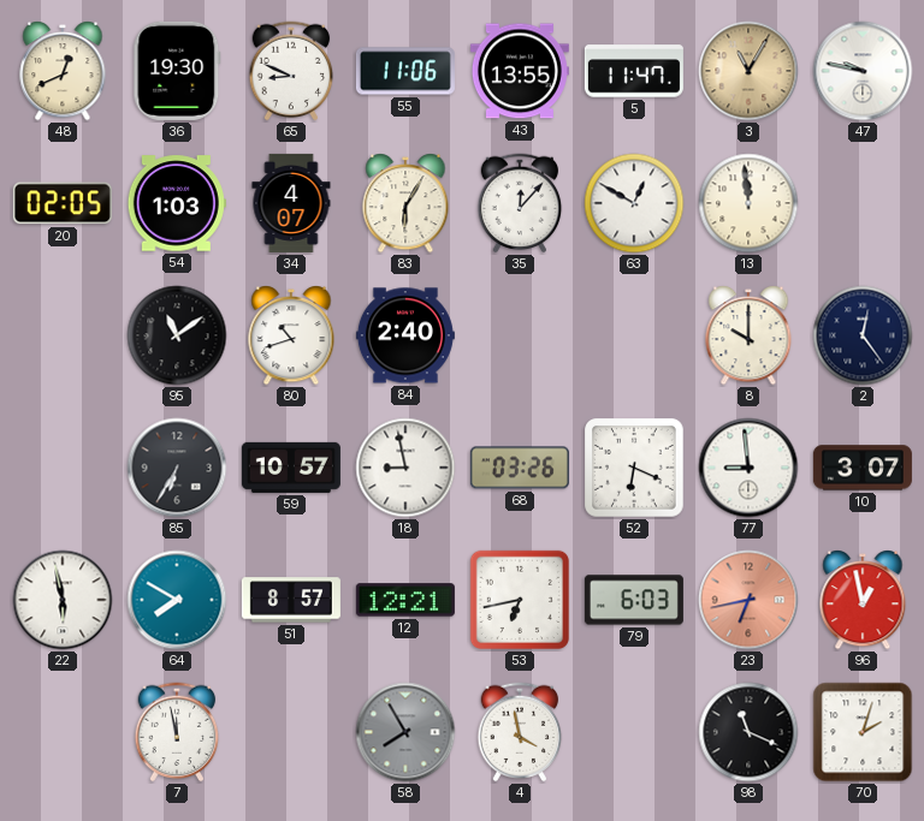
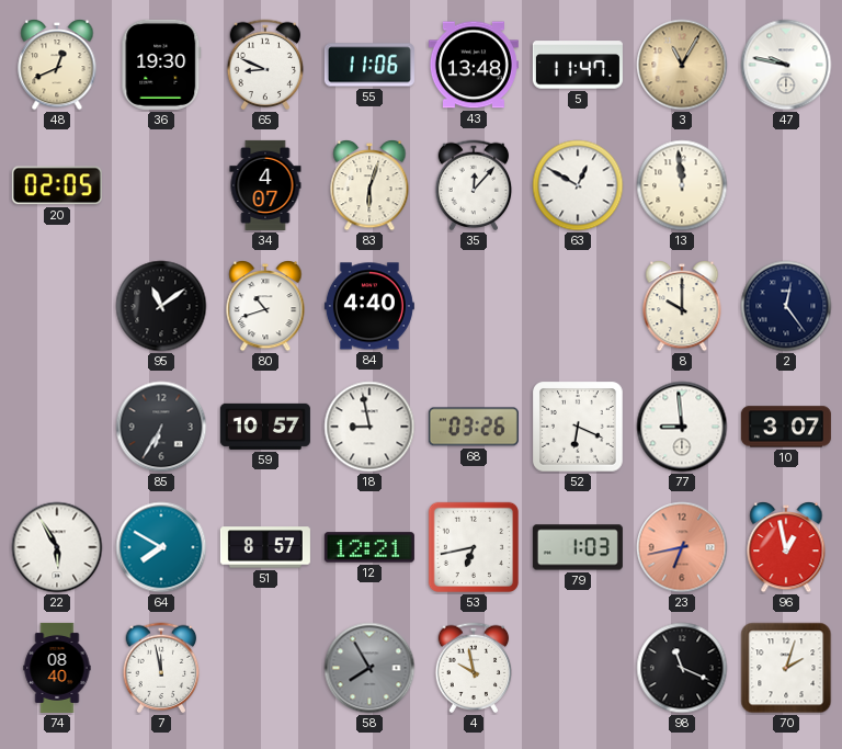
43: 13:55 -> 13:48 (474, 65)
54: 1:03 -> none (177, 203)
83: 6:05 -> 6:03 (369, 186)
84: 2:40 -> 4:40 (369, 306)
22: 5:58 -> 5:55 (57, 547)
79: 6:03 -> 1:03 (578, 547)
74: none -> 08:40 (57, 668)
4: 3:58 -> 9:58 (474, 668)
